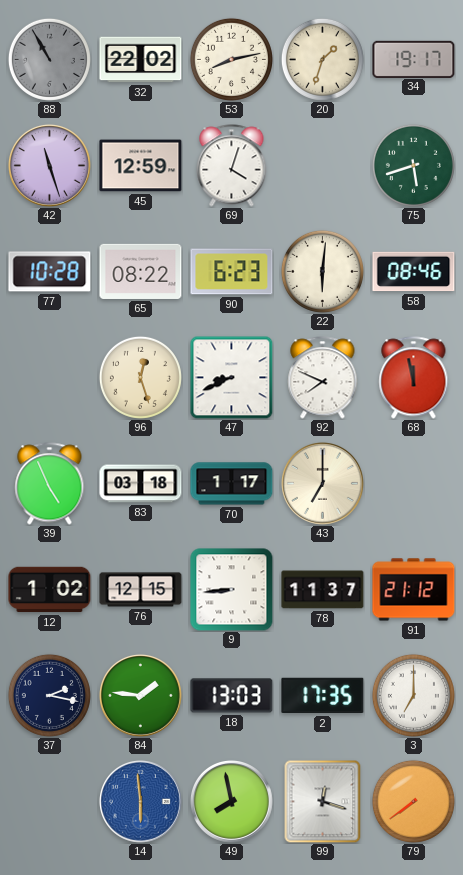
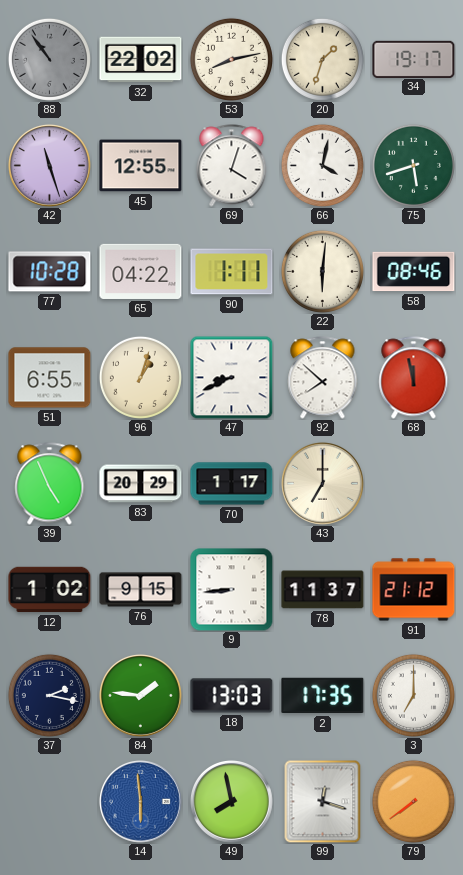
88: 10:55 -> 10:54 (49, 59)
45: 12:59 -> 12:55 (141, 166)
66: none -> 4:02 (322, 165)
65: 08:22 -> 04:22 (141, 271)
90: 6:23 -> 1:11 (232, 272)
51: none -> 6:55 (50, 378)
96: 12:27 -> 1:03 (140, 377)
92: 7:49 -> 7:52 (323, 378)
83: 03:18 -> 20:29 (141, 484)
76: 12:15 -> 9:15 (141, 590)
